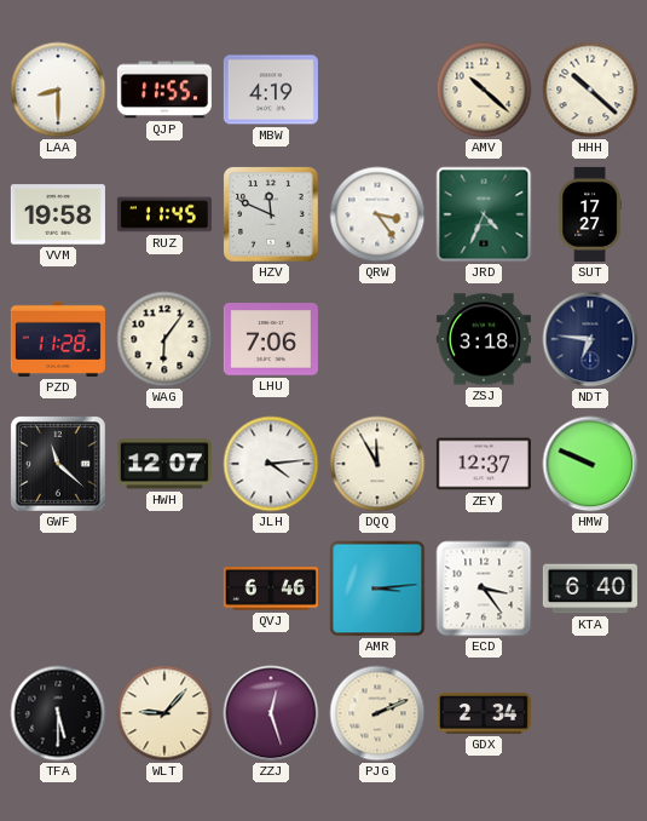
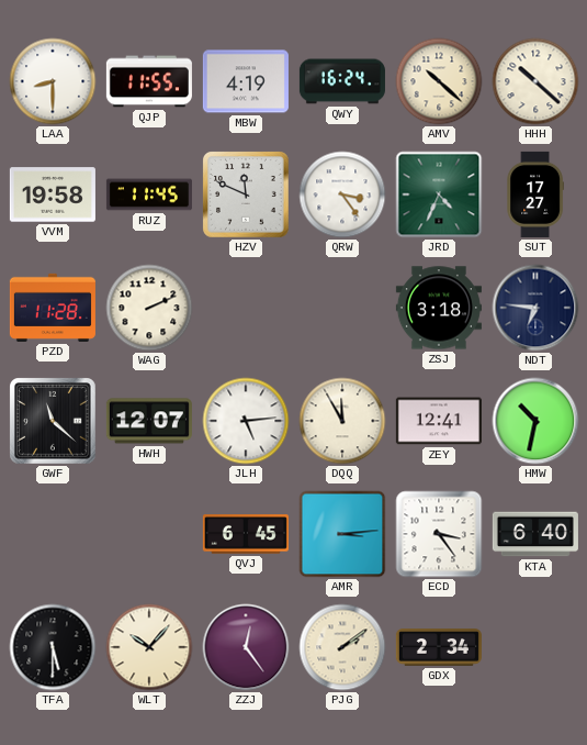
QWY: none -> 16:24 (342, 81)
WAG: 6:06 -> 2:11 (149, 308)
LHU: 7:06 -> none (271, 339)
JLH: 4:14 -> 5:14 (246, 421)
ZEY: 12:37 -> 12:41 (439, 421)
HMW: 9:49 -> 10:32 (535, 421)
QVJ: 6:46 -> 6:45 (246, 534)
WLT: 9:07 -> 10:07 (149, 647)
ZZJ: 12:27 -> 12:24 (246, 647)
PJG: 2:11 -> 2:09 (342, 647)
